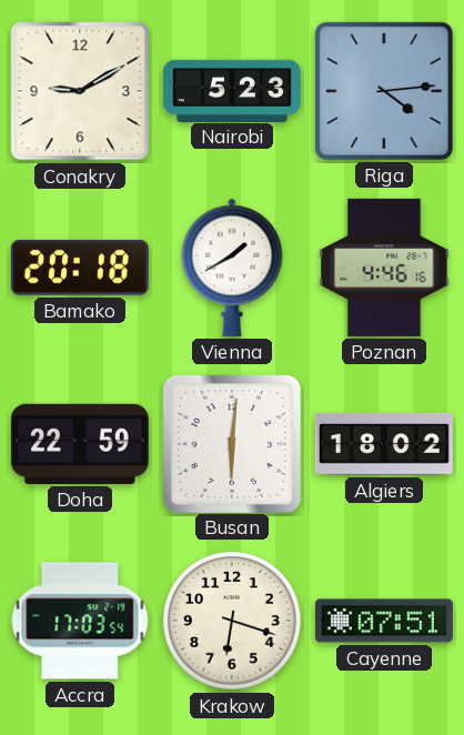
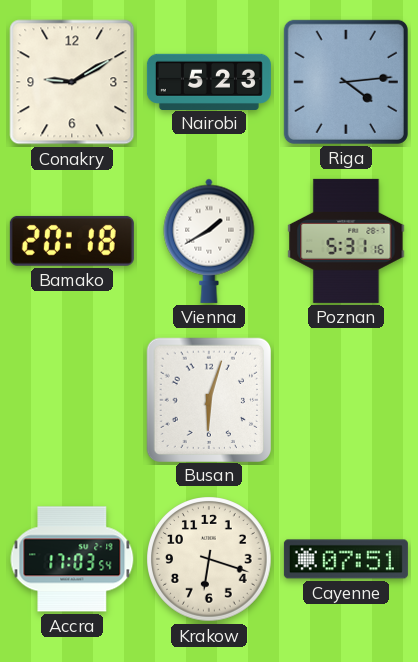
Poznan: 4:46 -> 5:31 (346, 241)
Doha: 22:59 -> none (80, 444)
Busan: 6:01 -> 6:03 (208, 399)
Algiers: 18:02 -> none (384, 444)
